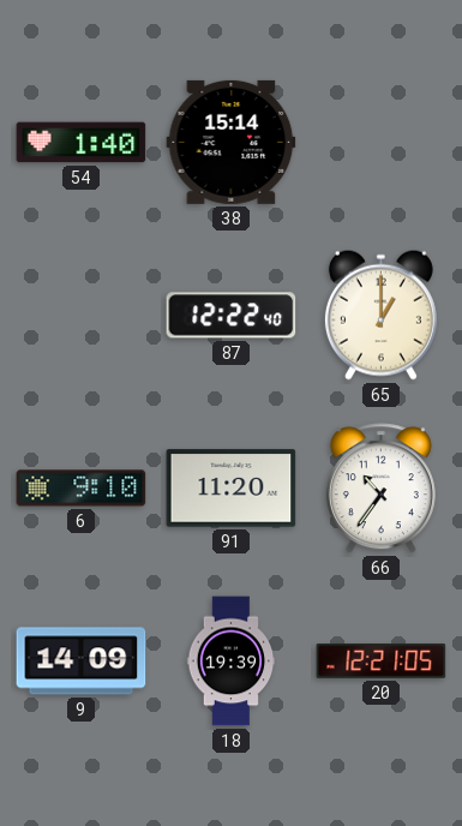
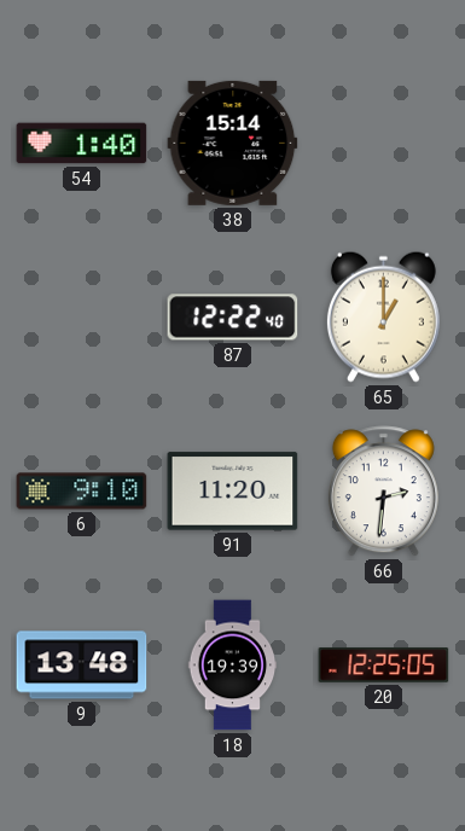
66: 10:36 -> 2:31 (383, 492)
9: 14:09 -> 13:48 (82, 666)
20: 12:21 -> 12:25 (384, 666)
